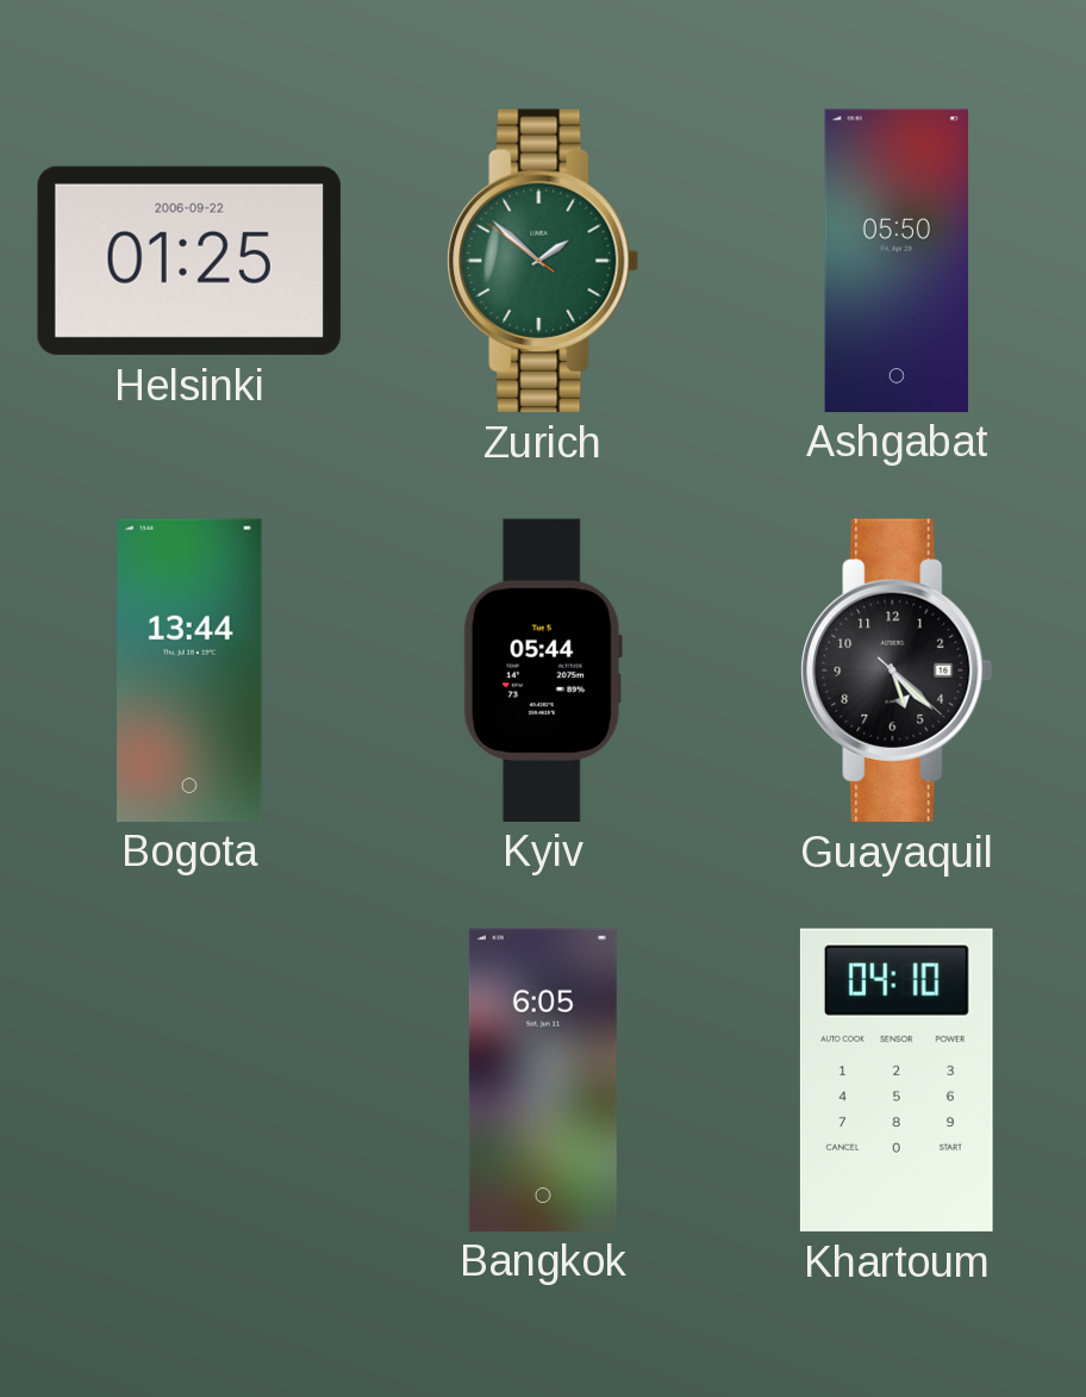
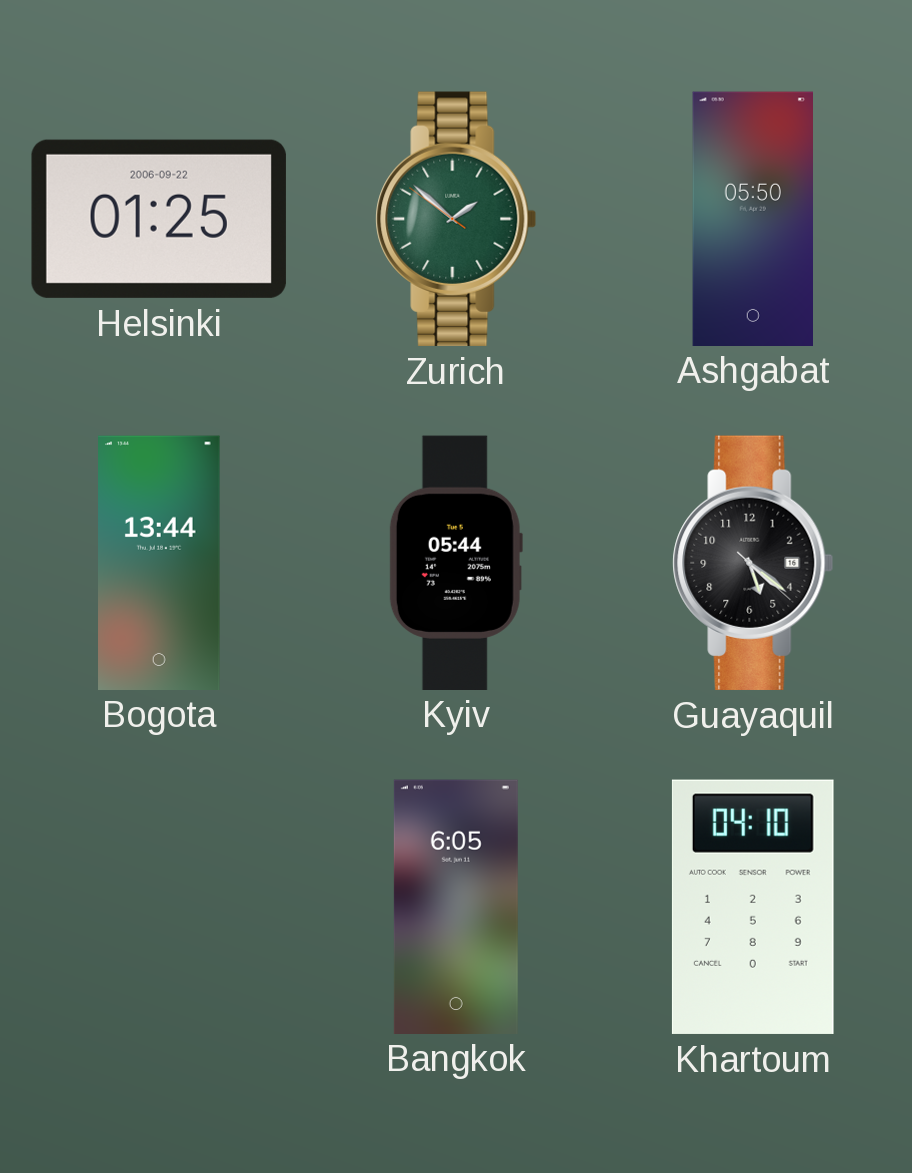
Guayaquil: 5:22 -> 5:21 (753, 563)
